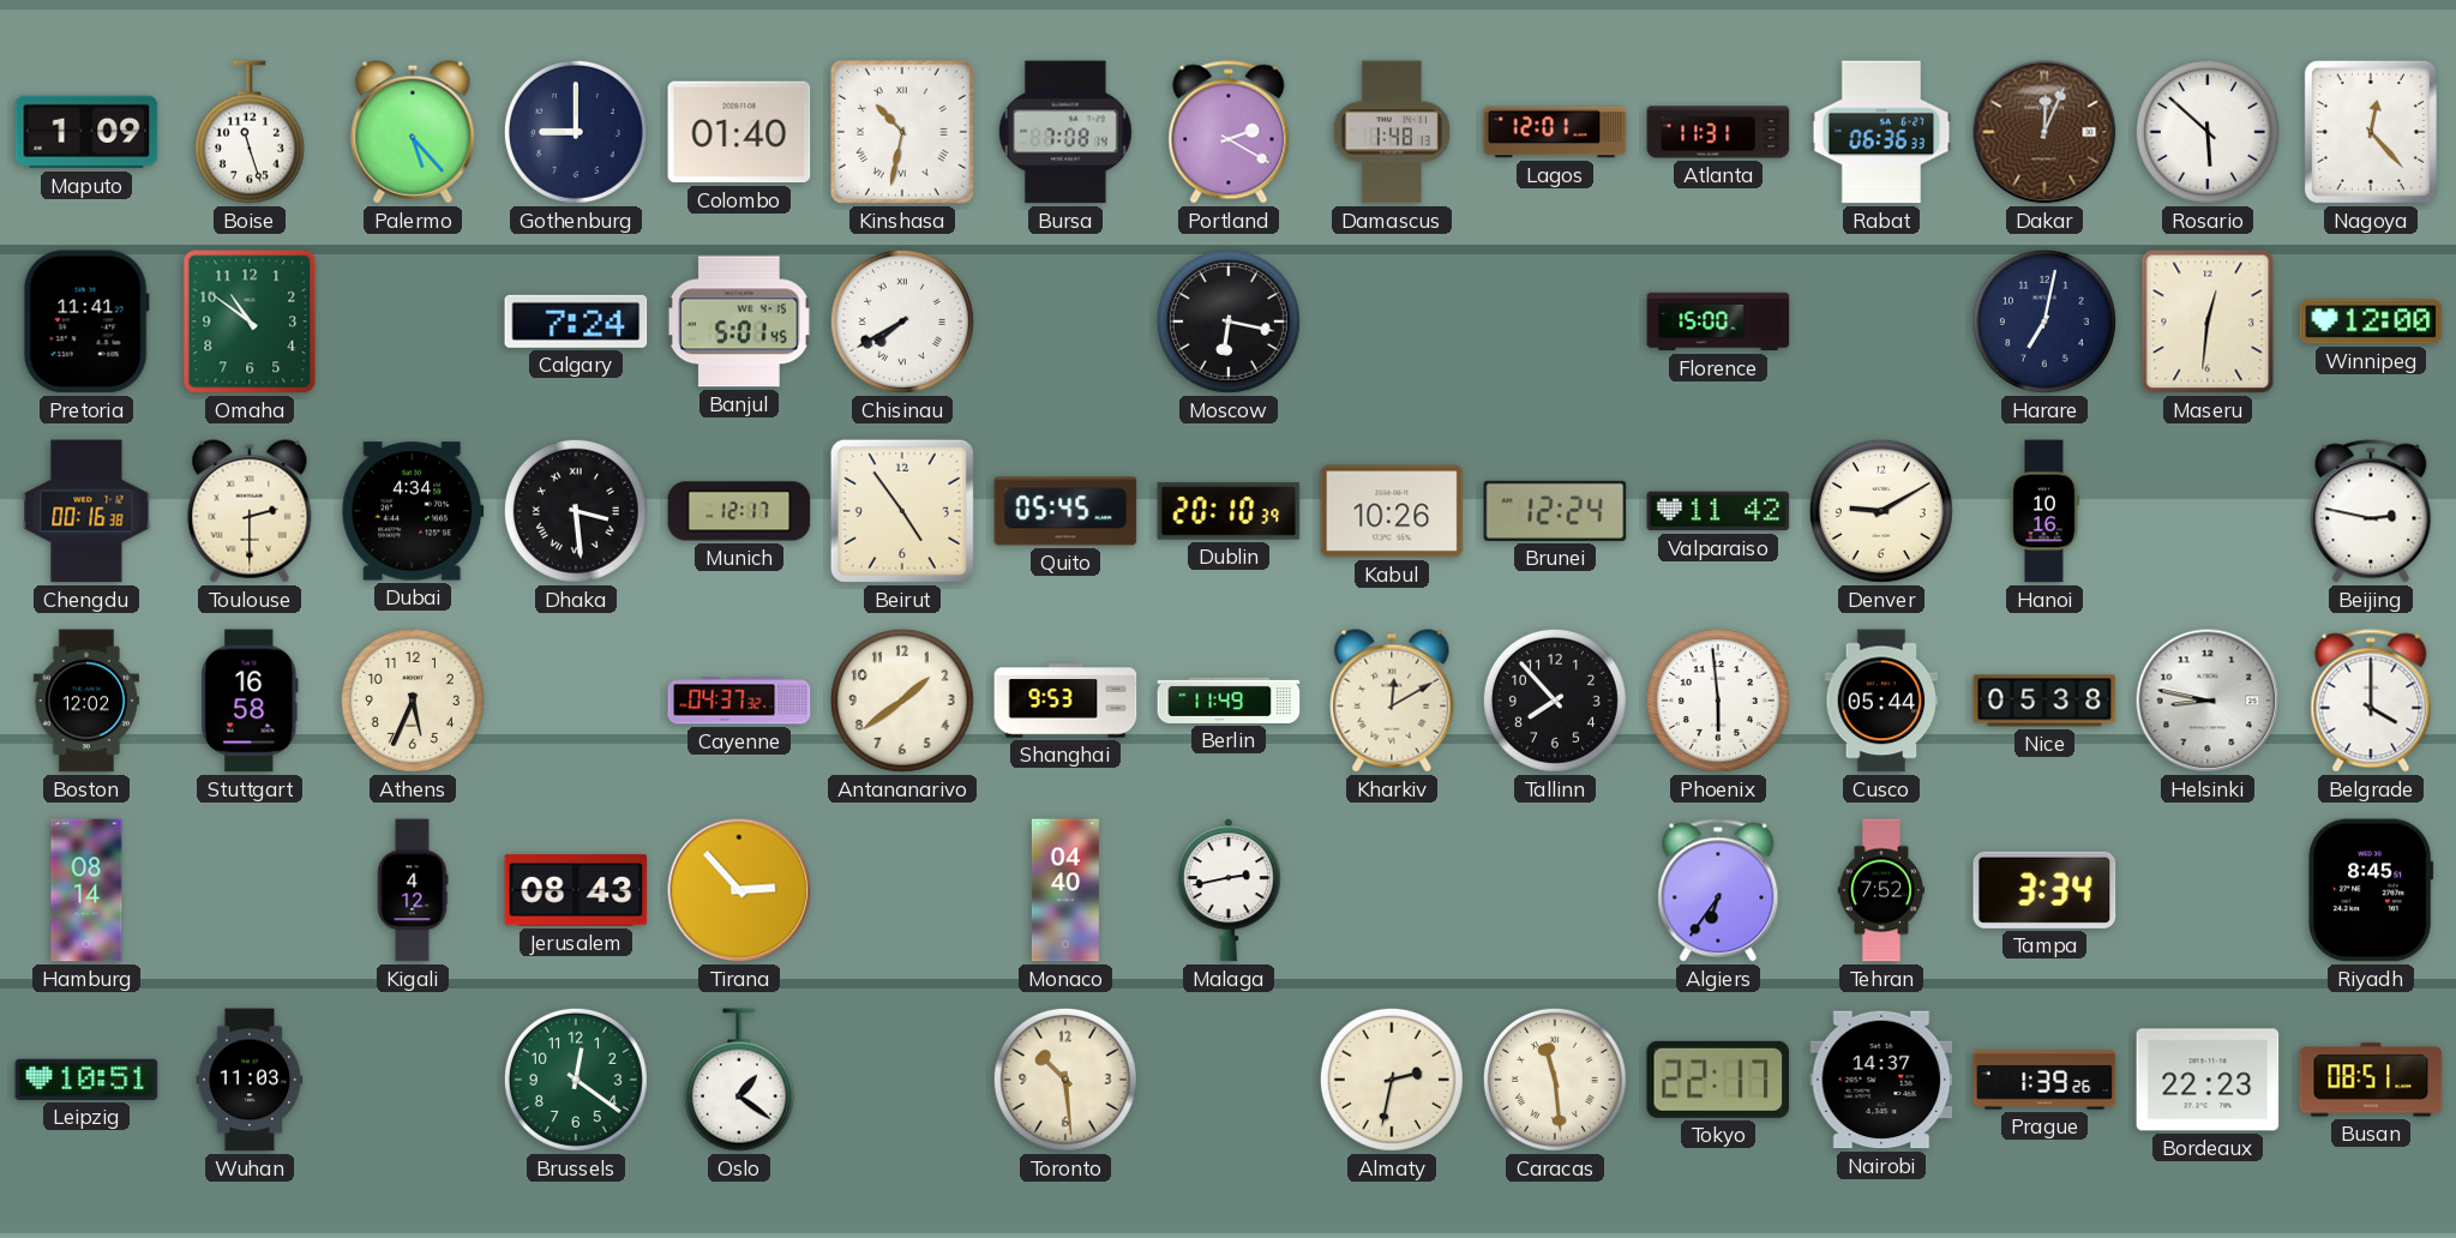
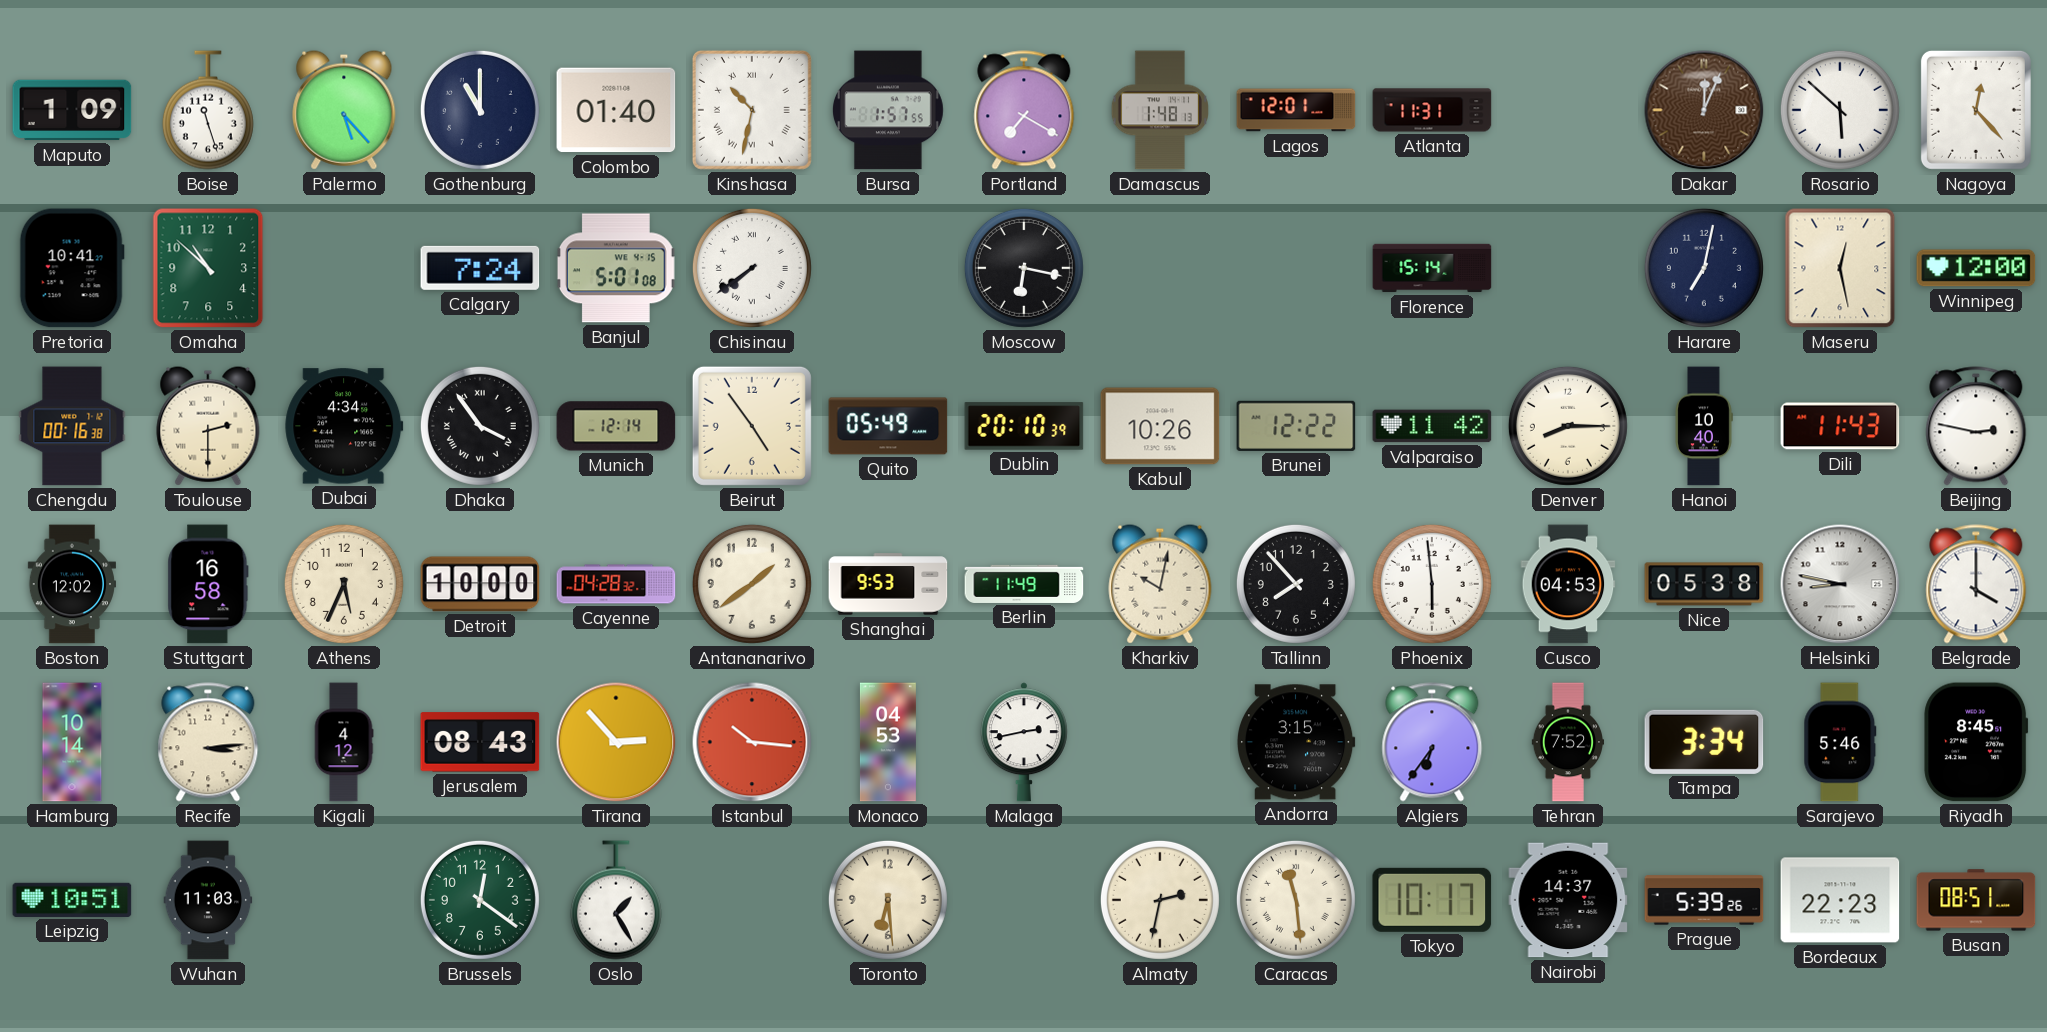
Gothenburg: 9:00 -> 11:00 (480, 110)
Bursa: 7:08 -> 1:57 (888, 110)
Portland: 2:20 -> 7:20 (1024, 110)
Rabat: 06:36 -> none (1881, 132)
Pretoria: 11:41 -> 10:41 (72, 268)
Omaha: 10:51 -> 10:52 (208, 268)
Banjul: 5:01:45 -> 5:01:08 (616, 268)
Chisinau: 7:40 -> 7:39 (752, 268)
Florence: 15:00 -> 15:14 (1432, 268)
Maseru: 12:31 -> 12:28 (1840, 268)
Dhaka: 3:29 -> 3:54 (480, 426)
Munich: 12:17 -> 12:14 (616, 426)
Quito: 05:45 -> 05:49 (888, 426)
Brunei: 12:24 -> 12:22 (1296, 426)
Denver: 9:10 -> 8:15 (1568, 426)
Hanoi: 10:16 -> 10:40 (1704, 426)
Dili: none -> 11:43 (1840, 426)
Detroit: none -> 10:00 (480, 584)
Cayenne: 04:37 -> 04:28 (616, 584)
Kharkiv: 12:10 -> 10:02 (1160, 584)
Cusco: 05:44 -> 04:53 (1568, 584)
Hamburg: 08:14 -> 10:14 (72, 742)
Recife: none -> 3:14 (208, 742)
Istanbul: none -> 10:16 (752, 742)
Monaco: 04:40 -> 04:53 (888, 742)
Andorra: none -> 3:15 (1296, 742)
Sarajevo: none -> 5:46 (1840, 742)
Oslo: 1:21 -> 1:25 (616, 900)
Toronto: 10:29 -> 6:29 (888, 900)
Tokyo: 22:17 -> 10:17 (1432, 900)
Prague: 1:39 -> 5:39 (1704, 900)
